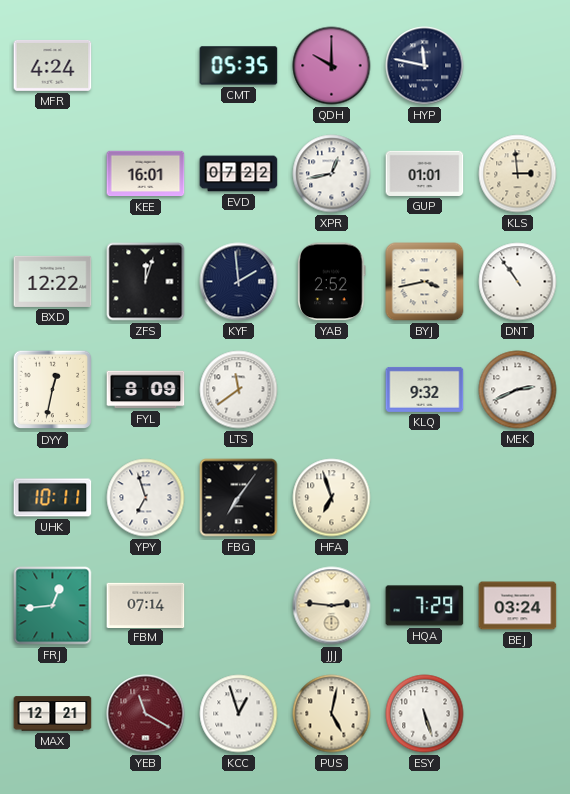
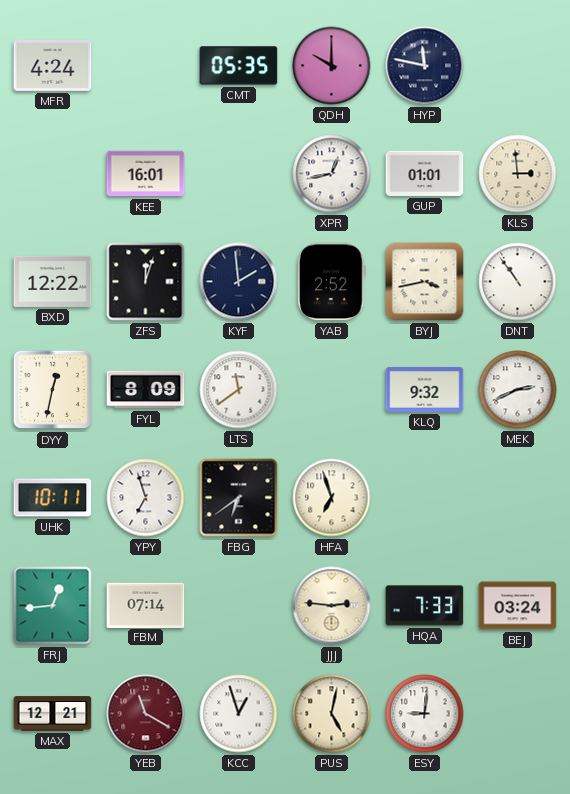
EVD: 07:22 -> none (239, 174)
FBG: 7:06 -> 6:39 (239, 498)
HQA: 7:29 -> 7:33 (425, 606)
ESY: 5:27 -> 9:01 (425, 714)
